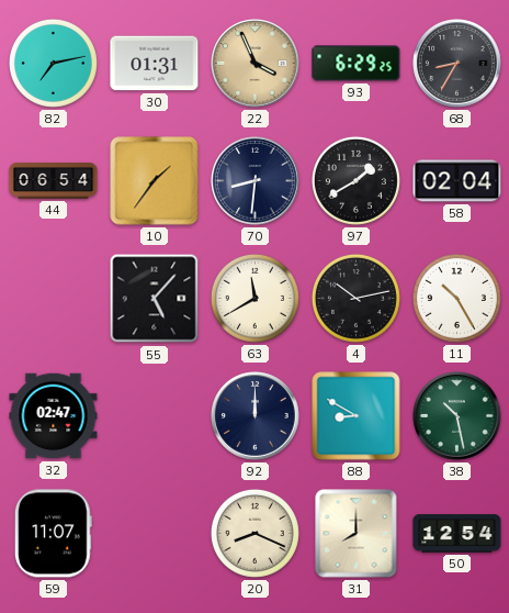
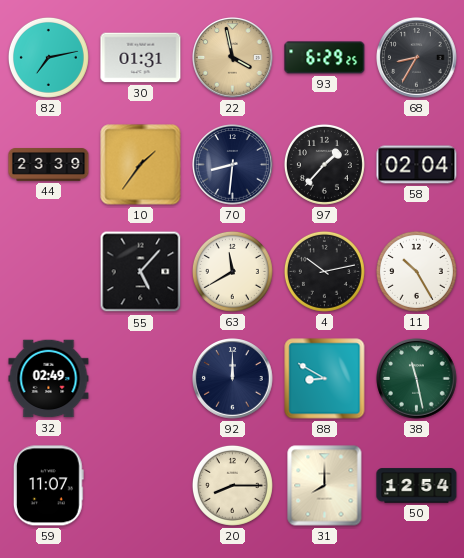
22: 3:56 -> 3:58 (233, 58)
44: 06:54 -> 23:39 (49, 165)
97: 1:40 -> 1:37 (324, 164)
32: 02:47 -> 02:49 (49, 379)
38: 10:28 -> 11:28 (417, 379)
20: 8:19 -> 8:15 (232, 485)
